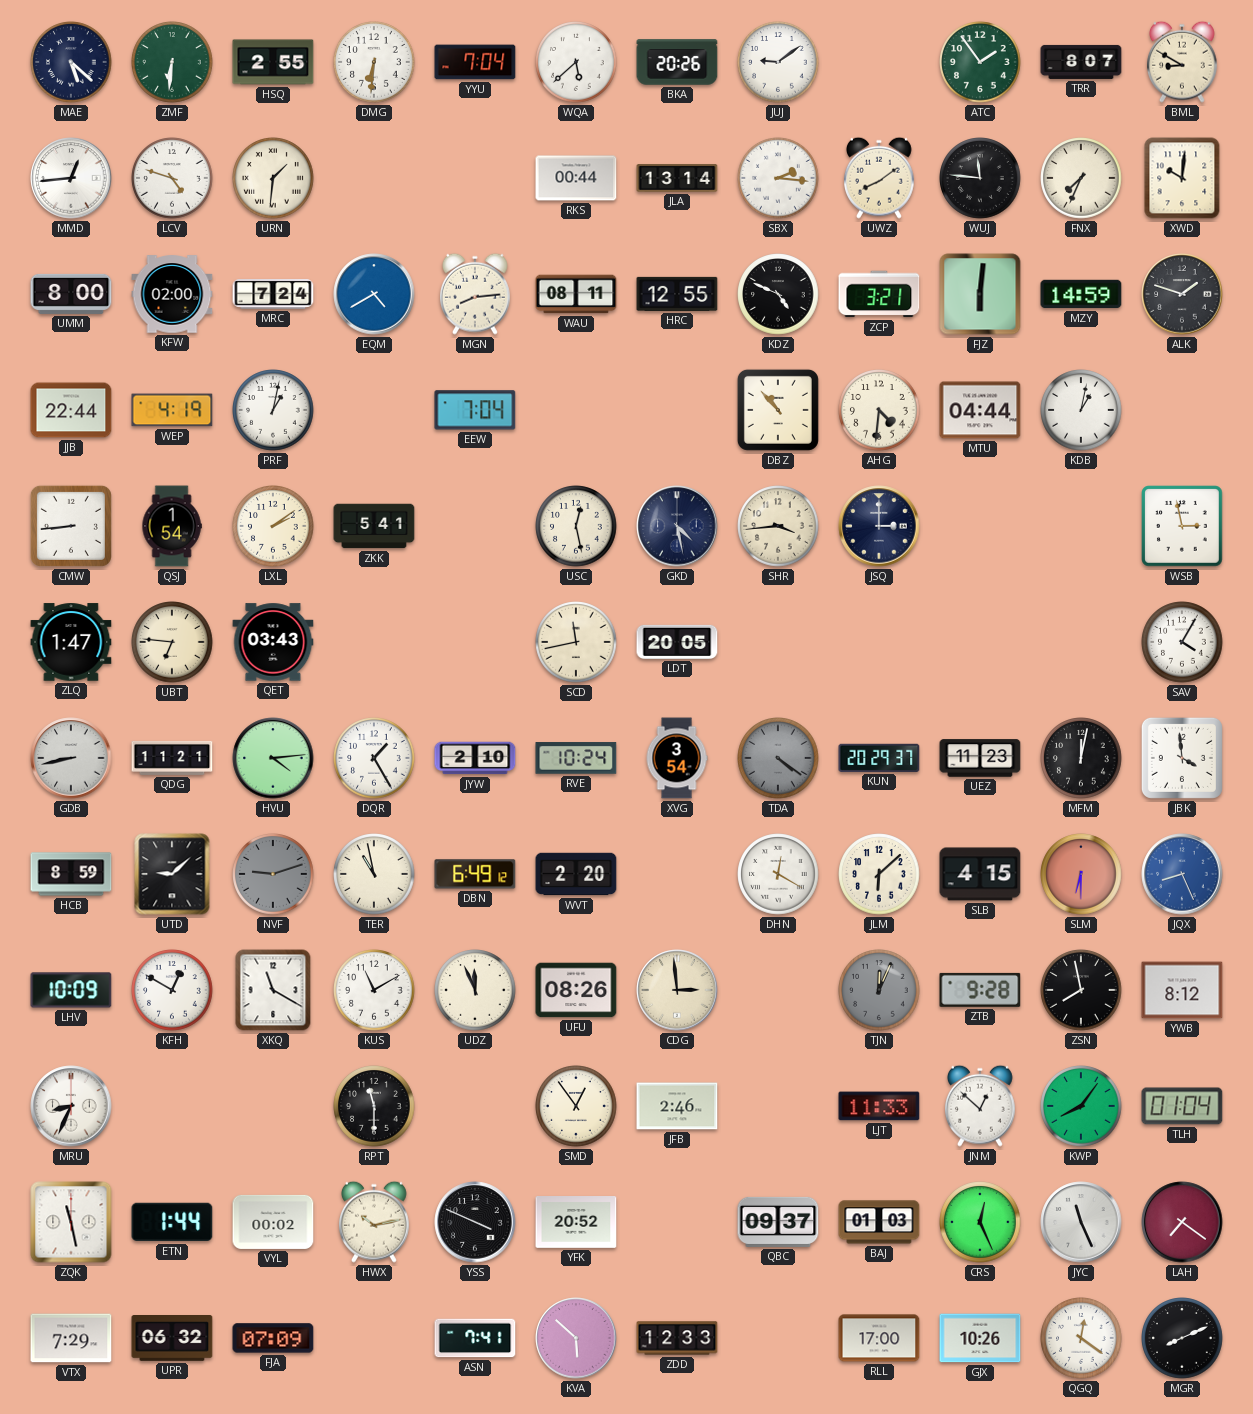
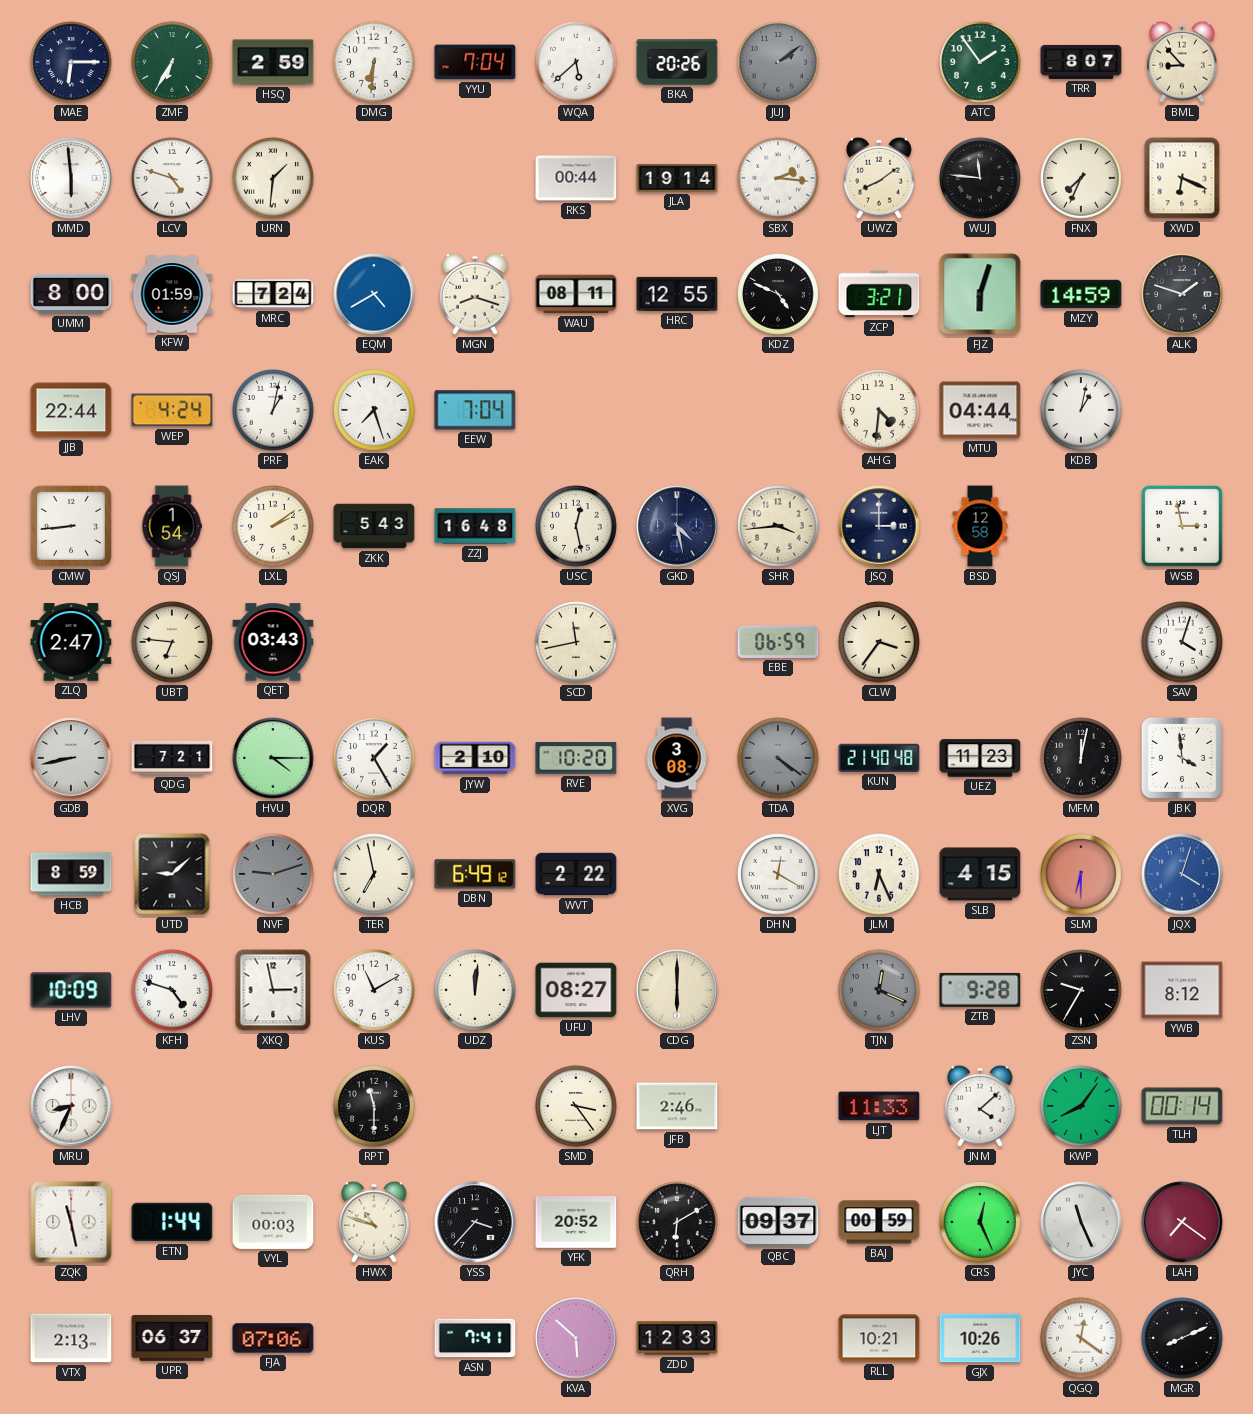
MAE: 5:22 -> 6:15 (71, 62)
ZMF: 6:31 -> 6:35 (172, 62)
HSQ: 2:55 -> 2:59 (273, 62)
JUJ: 9:09 -> 2:09 (778, 62)
JUJ dial: white -> grey (778, 62)
BML: 8:50 -> 8:53 (1183, 62)
MMD: 12:44 -> 5:59 (71, 178)
JLA: 13:14 -> 19:14 (677, 178)
XWD: 10:01 -> 6:19 (1182, 178)
KFW: 02:00 -> 01:59 (172, 294)
MGN: 8:14 -> 8:18 (476, 294)
FJZ: 6:01 -> 6:03 (980, 294)
WEP: 4:19 -> 4:24 (172, 410)
EAK: none -> 7:27 (374, 410)
DBZ: 10:53 -> none (778, 410)
ZKK: 5:41 -> 5:43 (374, 526)
ZZJ: none -> 16:48 (475, 526)
BSD: none -> 12:58 (980, 526)
ZLQ: 1:47 -> 2:47 (71, 642)
LDT: 20:05 -> none (677, 642)
EBE: none -> 06:59 (778, 642)
CLW: none -> 3:36 (879, 642)
SAV: 4:05 -> 4:03 (1182, 642)
QDG: 11:21 -> 7:21 (172, 758)
HVU: 4:14 -> 4:15 (273, 758)
RVE: 10:24 -> 10:20 (576, 758)
XVG: 3:54 -> 3:08 (677, 758)
KUN: 20:29 -> 21:40 (879, 758)
TER: 10:58 -> 6:58 (374, 874)
WVT: 2:20 -> 2:22 (576, 874)
JLM: 6:08 -> 6:26 (879, 874)
JQX: 8:26 -> 4:03 (1182, 874)
KFH: 12:50 -> 4:48 (172, 990)
XKQ: 11:20 -> 2:58 (273, 990)
UDZ: 11:56 -> 12:01 (475, 990)
UFU: 08:26 -> 08:27 (576, 990)
CDG: 2:59 -> 6:00 (677, 990)
TJN: 12:04 -> 12:19 (879, 990)
ZSN: 7:58 -> 9:35 (1081, 990)
SMD: 12:54 -> 3:24 (576, 1106)
JNM: 12:52 -> 4:08 (981, 1106)
TLH: 01:04 -> 00:14 (1182, 1106)
VYL: 00:02 -> 00:03 (273, 1222)
HWX: 10:13 -> 10:48 (375, 1222)
YSS: 3:49 -> 3:37 (475, 1222)
QRH: none -> 6:10 (677, 1222)
BAJ: 01:03 -> 00:59 (879, 1222)
VTX: 7:29 -> 2:13 (71, 1338)
UPR: 06:32 -> 06:37 (172, 1339)
FJA: 07:09 -> 07:06 (273, 1338)
RLL: 17:00 -> 10:21 (879, 1338)
